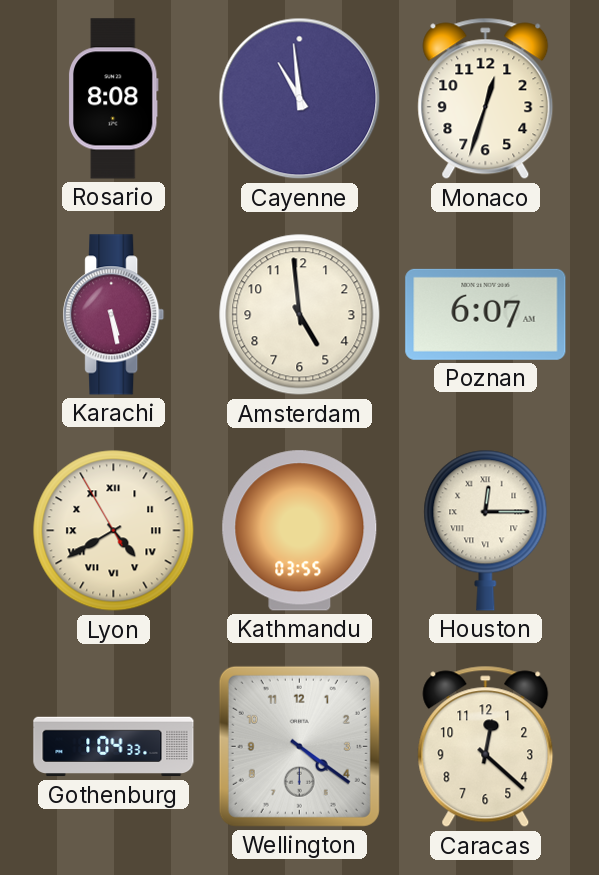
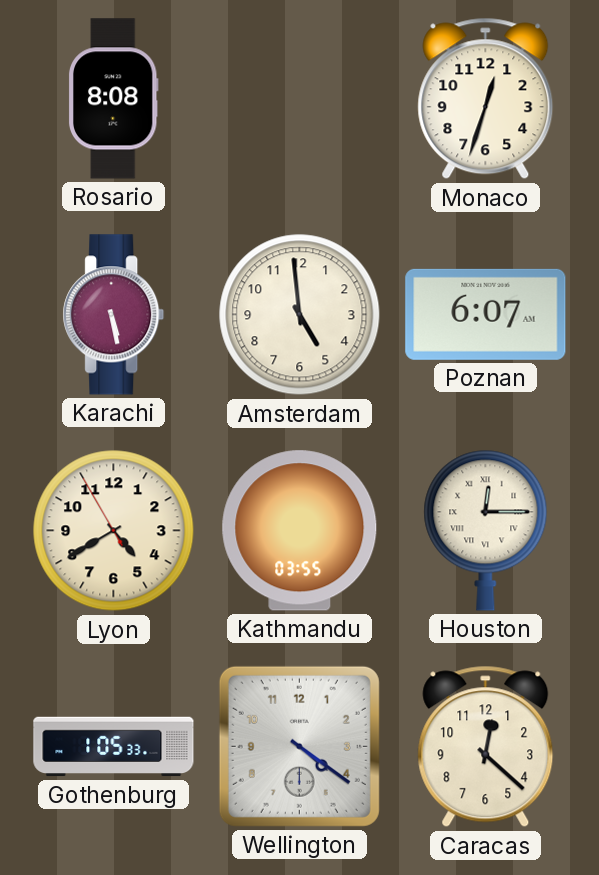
Cayenne: 10:59 -> none (300, 99)
Lyon numerals: Roman -> Arabic (114, 531)
Gothenburg: 1:04 -> 1:05 (114, 747)
